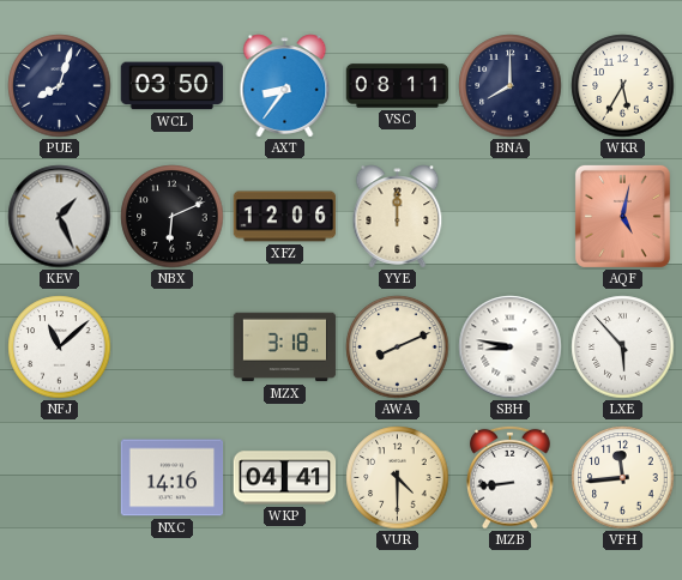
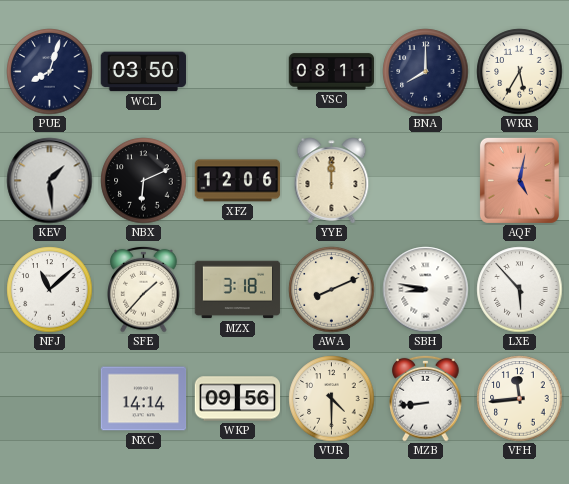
AXT: 8:36 -> none (285, 86)
KEV: 1:26 -> 1:29 (50, 181)
SFE: none -> 1:37 (144, 289)
NXC: 14:16 -> 14:14 (144, 399)
WKP: 04:41 -> 09:56 (238, 399)
